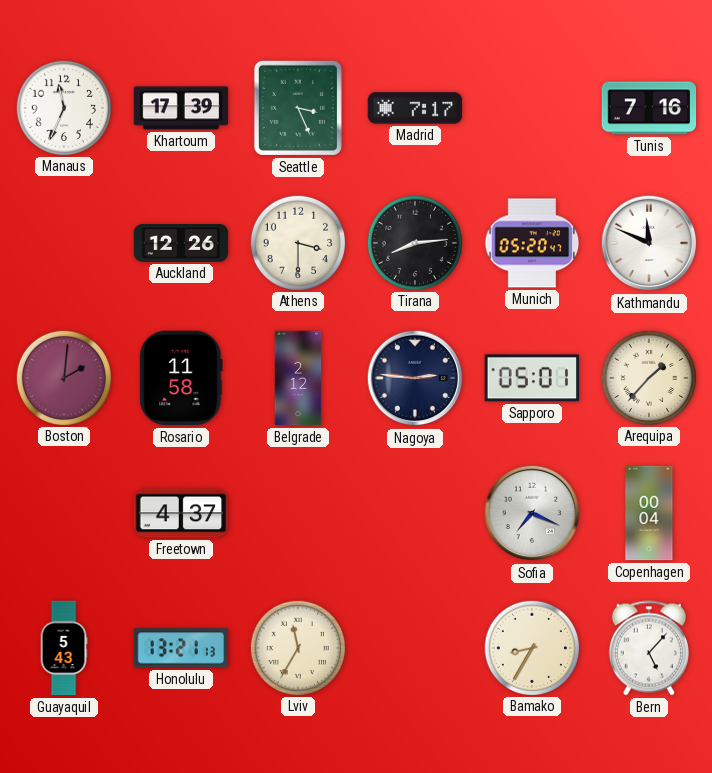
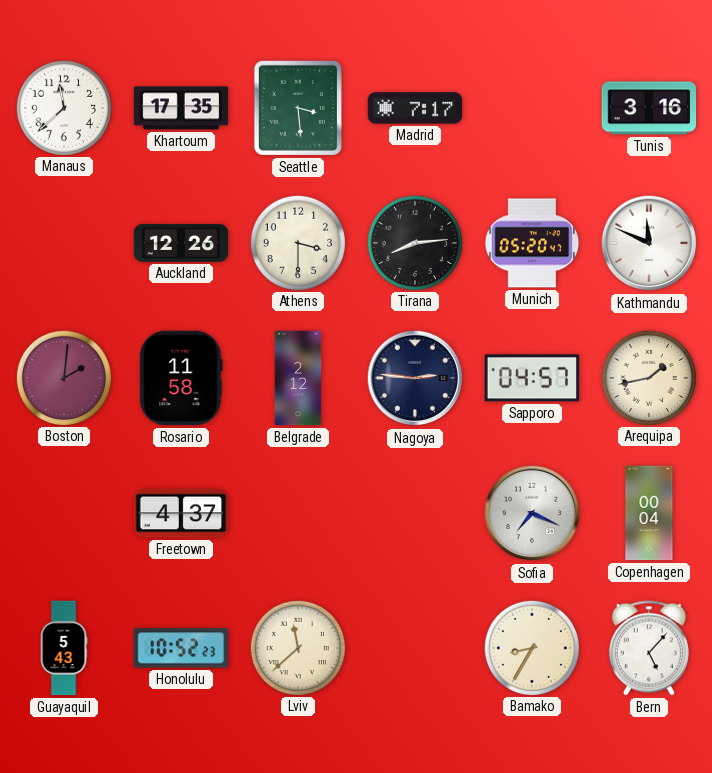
Manaus: 11:34 -> 11:38 (63, 107)
Khartoum: 17:39 -> 17:35 (181, 108)
Seattle: 3:26 -> 3:29 (298, 108)
Tunis: 7:16 -> 3:16 (649, 108)
Sapporo: 05:01 -> 04:57 (532, 378)
Arequipa: 1:37 -> 1:43 (648, 377)
Honolulu: 13:21 -> 10:52 (181, 648)
Lviv: 11:35 -> 11:38 (297, 647)
